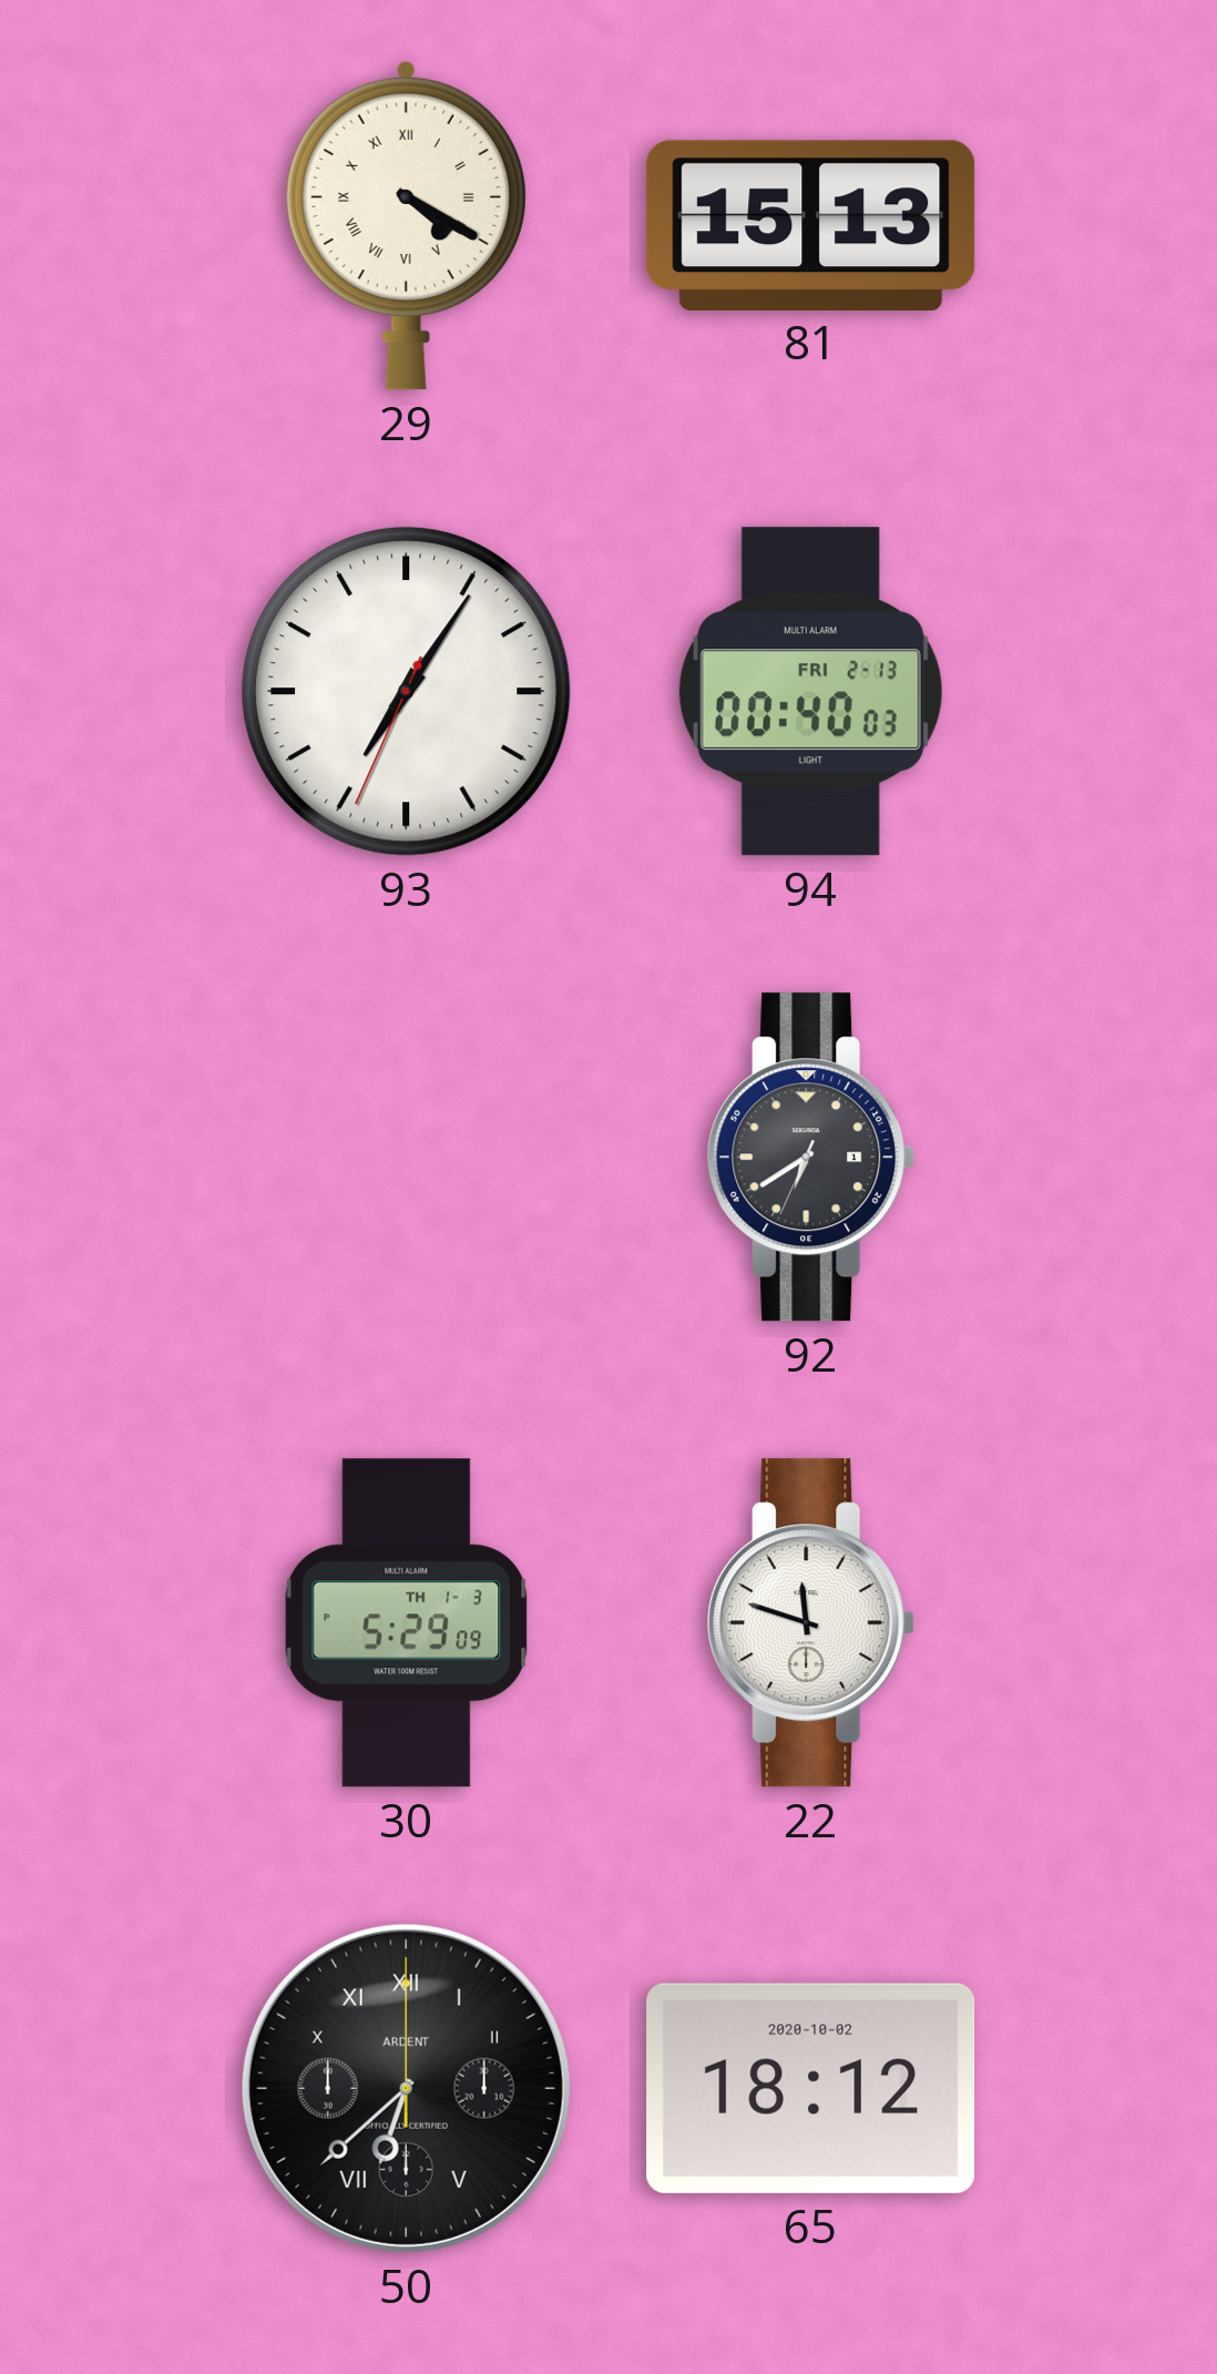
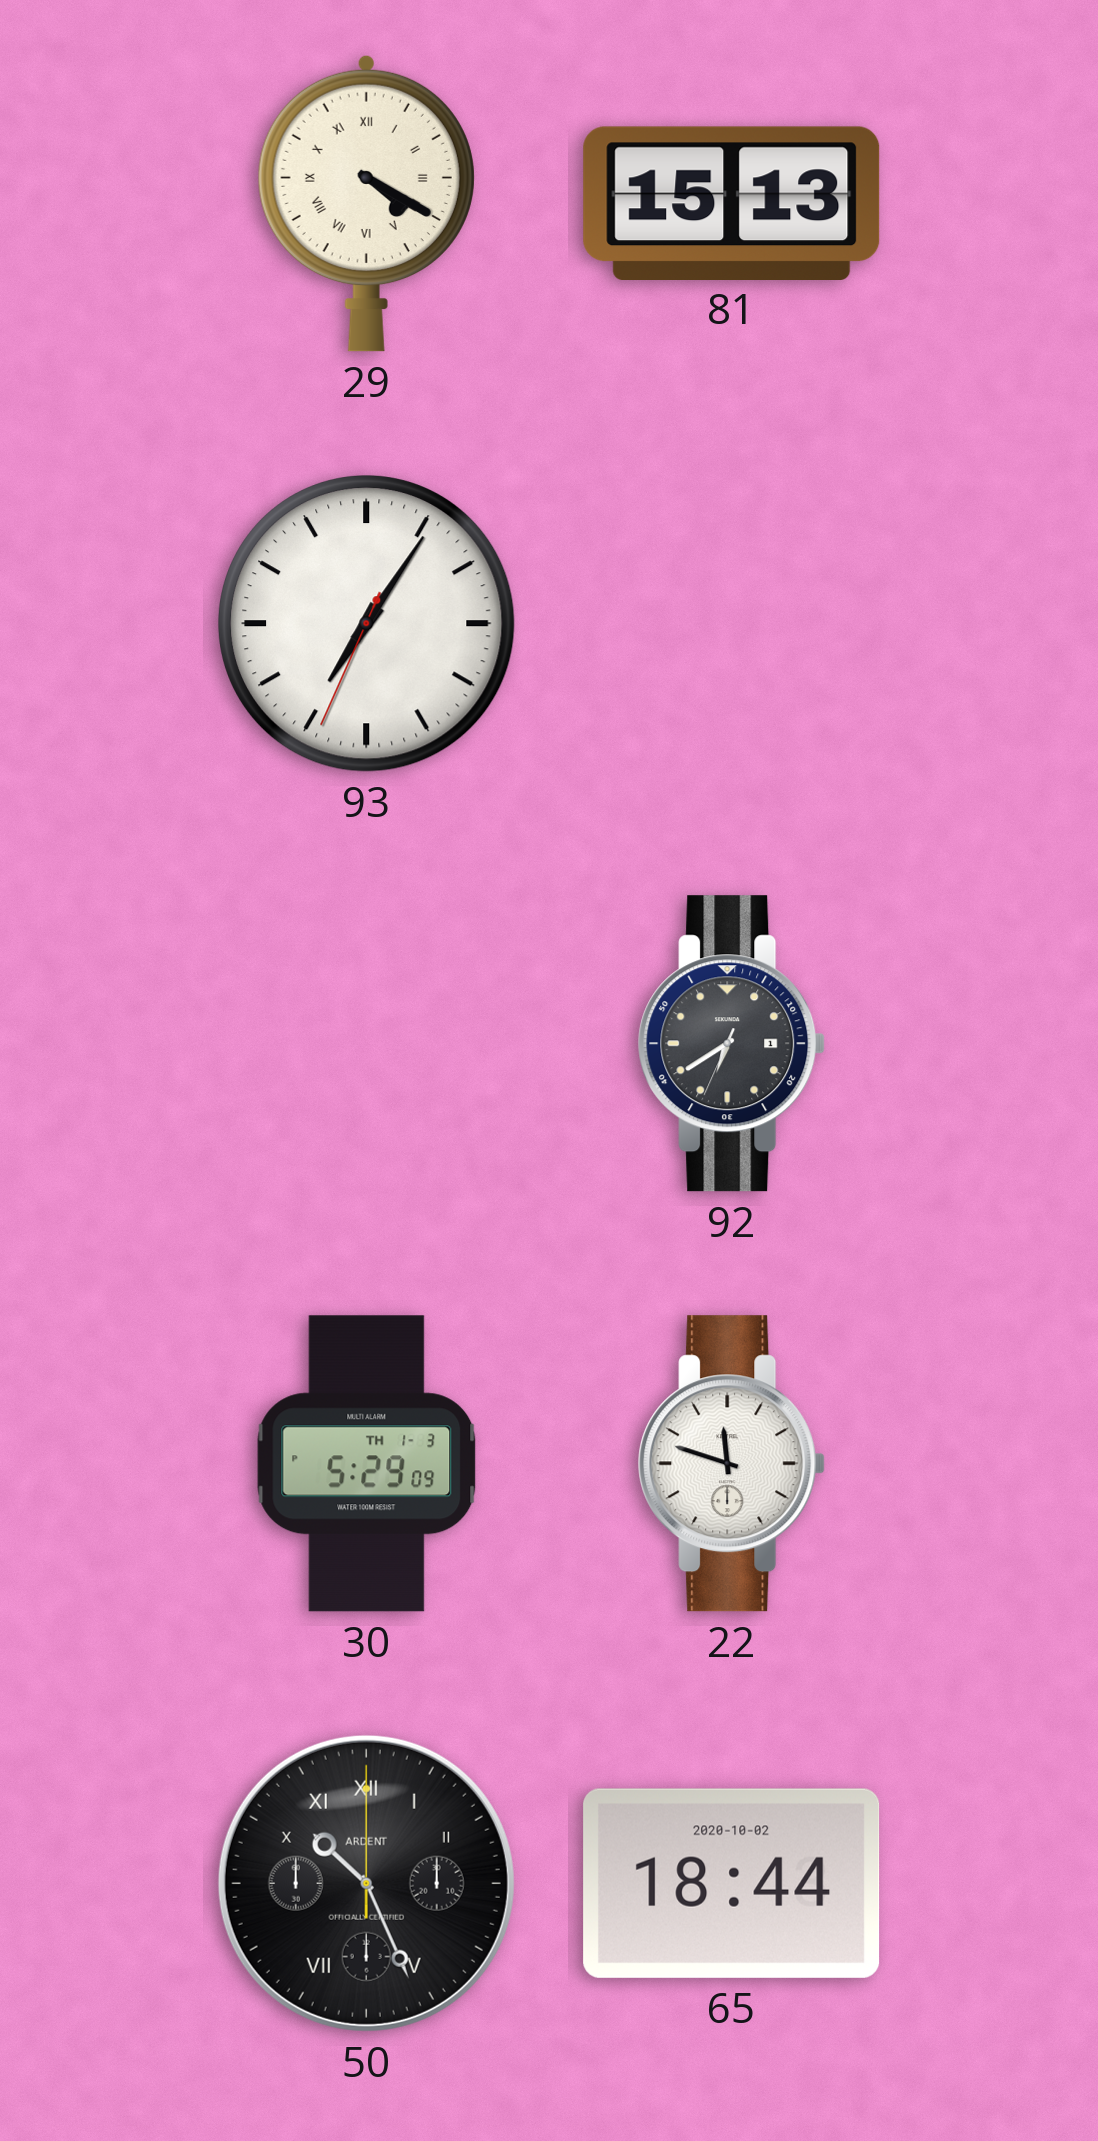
94: 00:40 -> none (810, 692)
50: 6:38 -> 10:26 (366, 1883)
65: 18:12 -> 18:44 (732, 1883)
